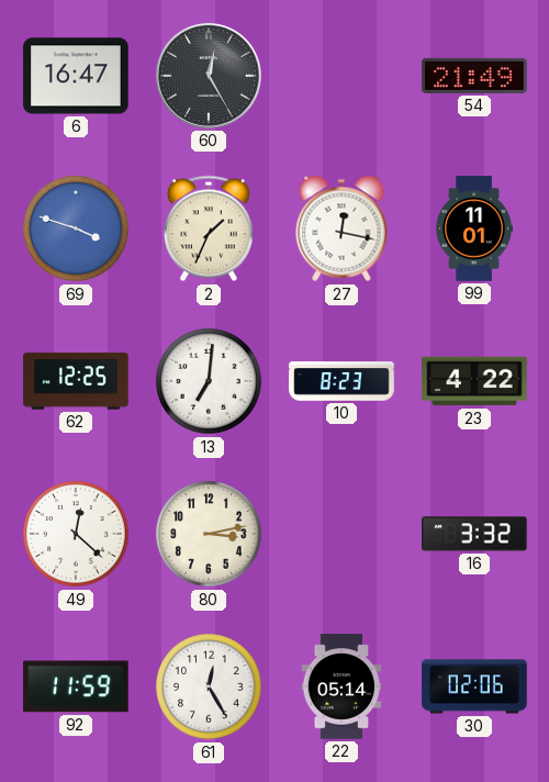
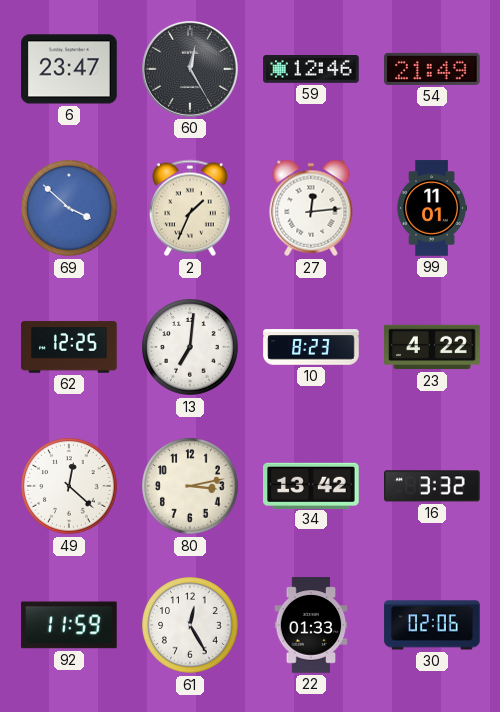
6: 16:47 -> 23:47 (69, 69)
59: none -> 12:46 (311, 70)
69: 3:48 -> 3:52 (69, 208)
27: 12:17 -> 12:14 (311, 208)
34: none -> 13:42 (311, 485)
22: 05:14 -> 01:33 (311, 625)
